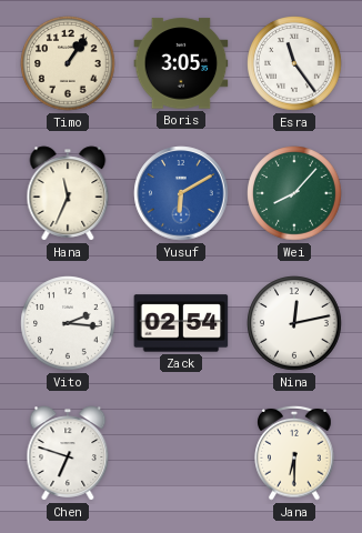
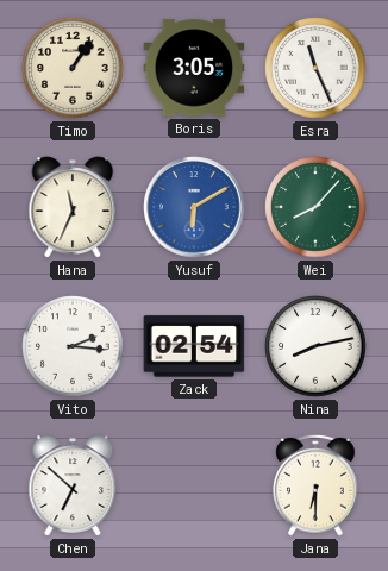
Esra: 11:24 -> 11:26 (315, 68)
Nina: 12:13 -> 8:13 (315, 346)
Chen: 6:48 -> 6:52 (73, 485)
